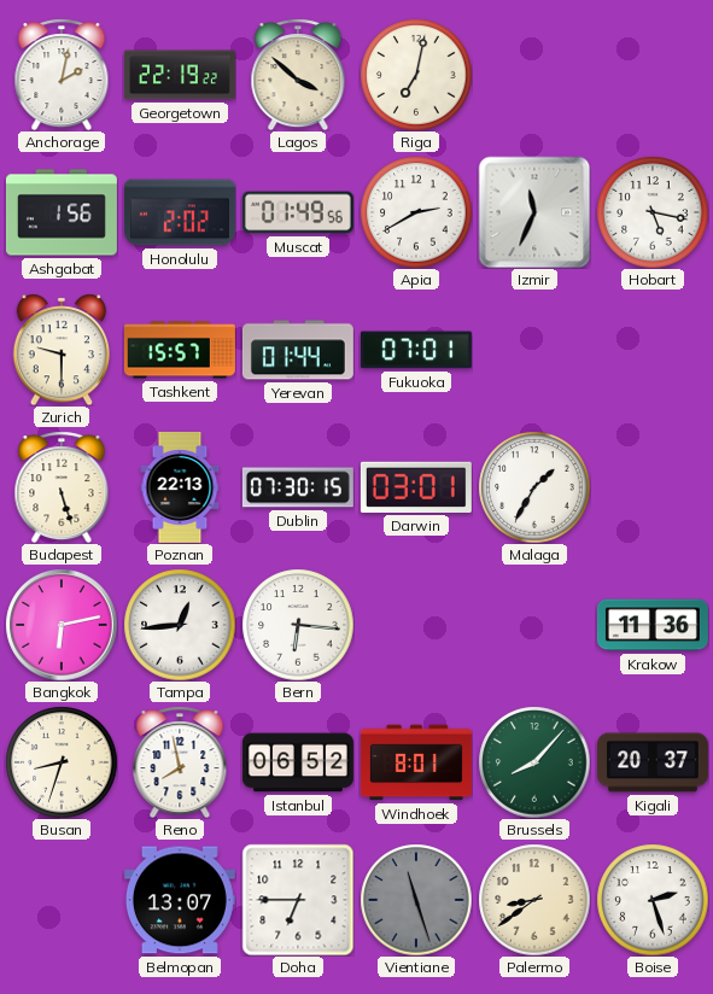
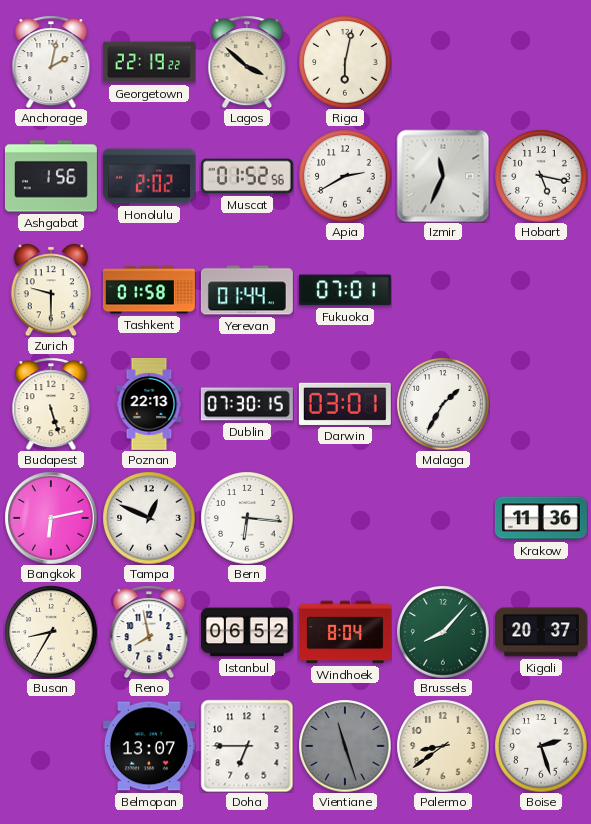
Riga: 7:02 -> 6:02 (345, 62)
Muscat: 01:49 -> 01:52 (247, 176)
Tashkent: 15:57 -> 01:58 (149, 290)
Tampa: 12:44 -> 12:49 (149, 518)
Busan: 8:33 -> 8:35 (51, 632)
Windhoek: 8:01 -> 8:04 (345, 632)
